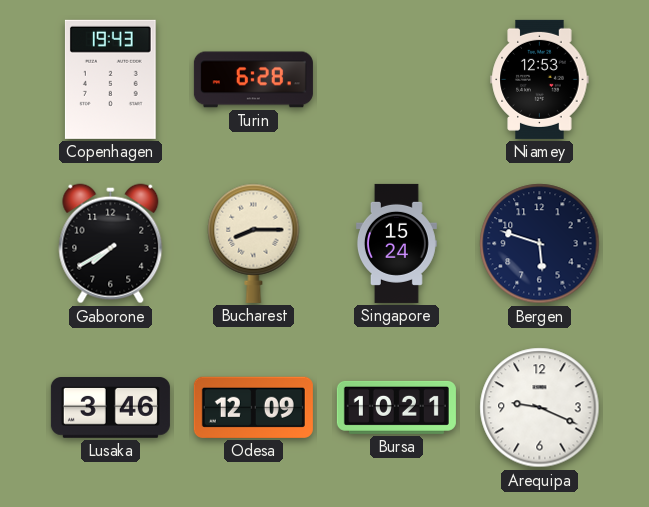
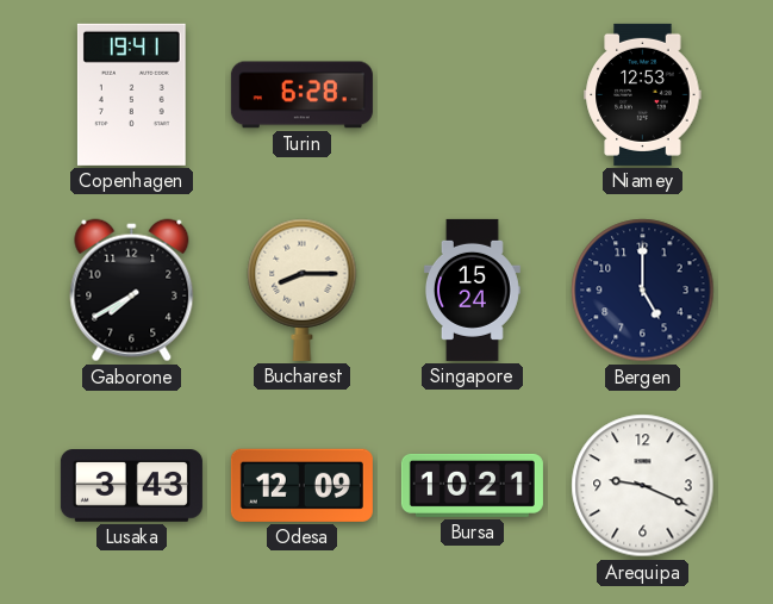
Copenhagen: 19:43 -> 19:41 (131, 94)
Bergen: 5:48 -> 5:00 (643, 291)
Lusaka: 3:46 -> 3:43 (131, 486)
